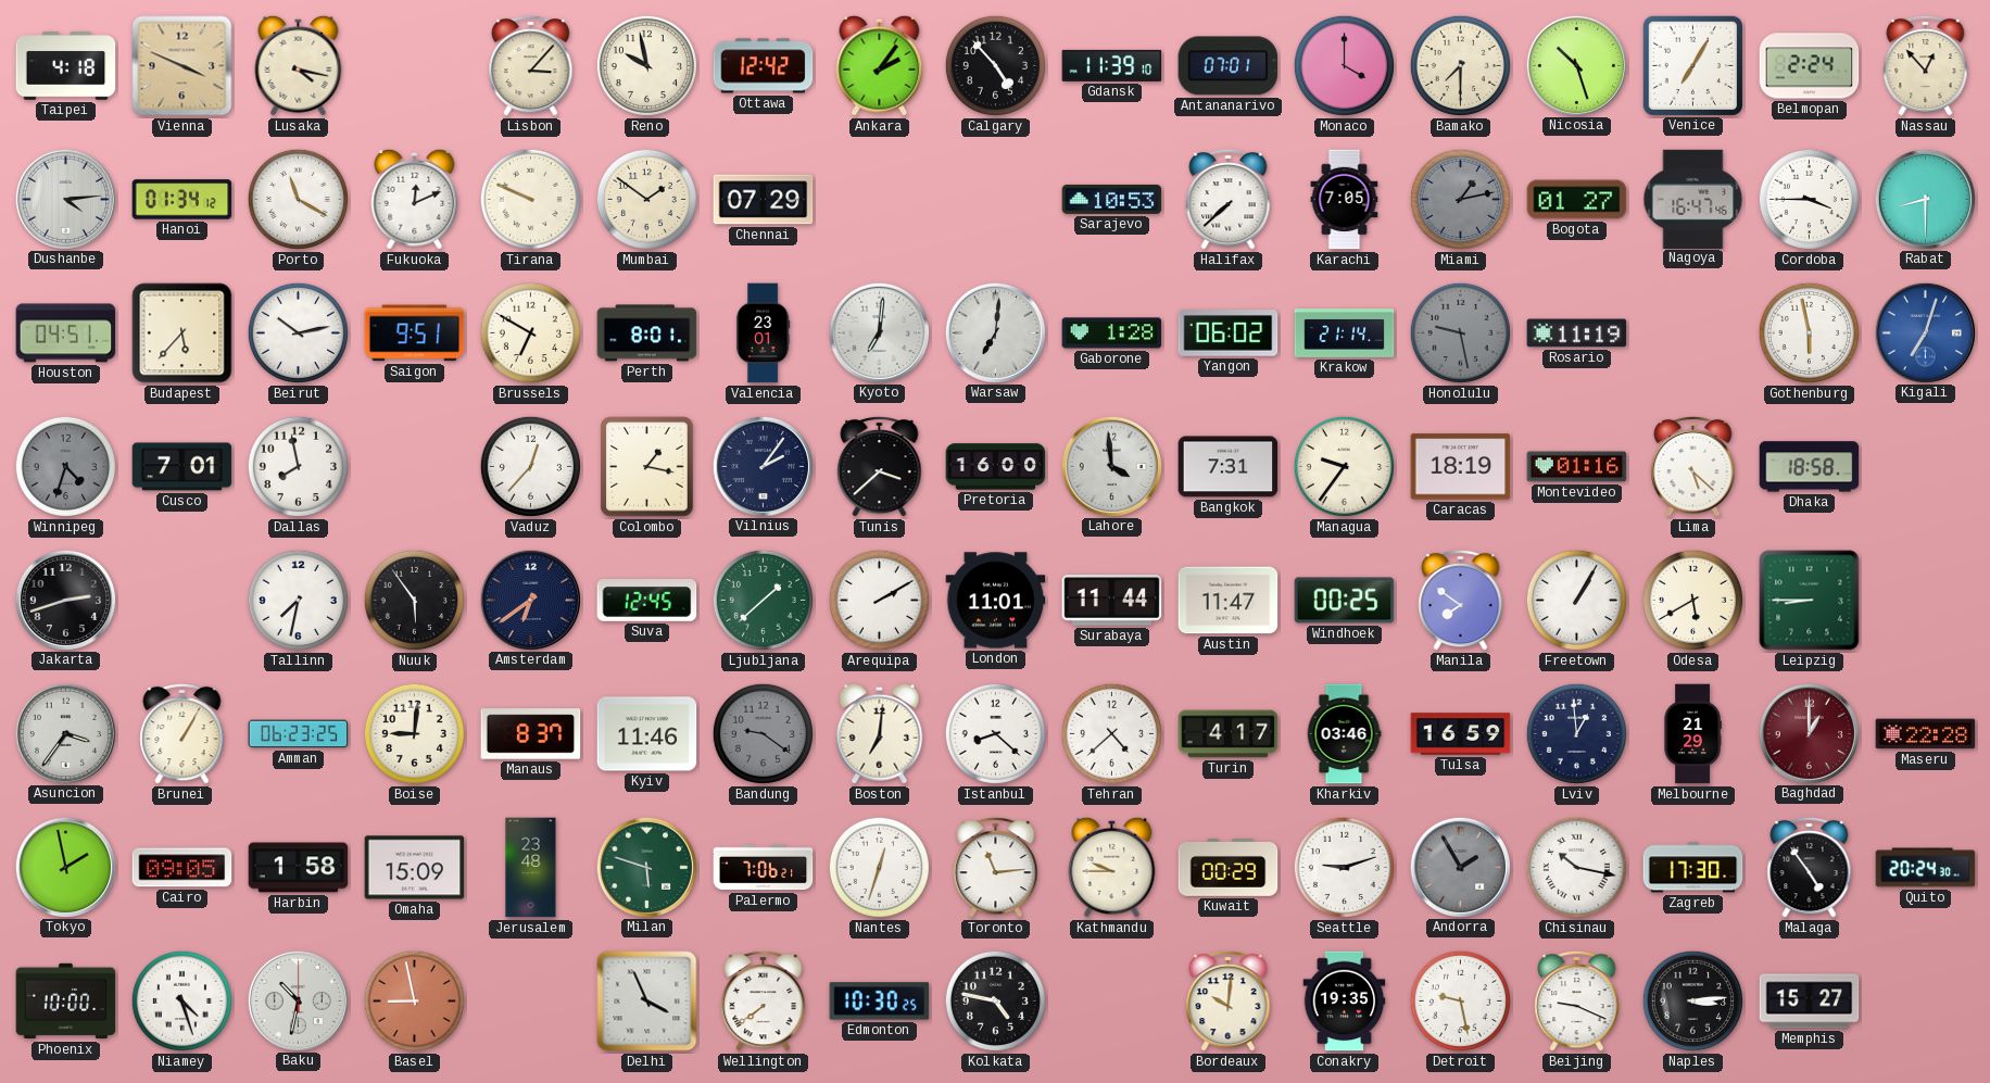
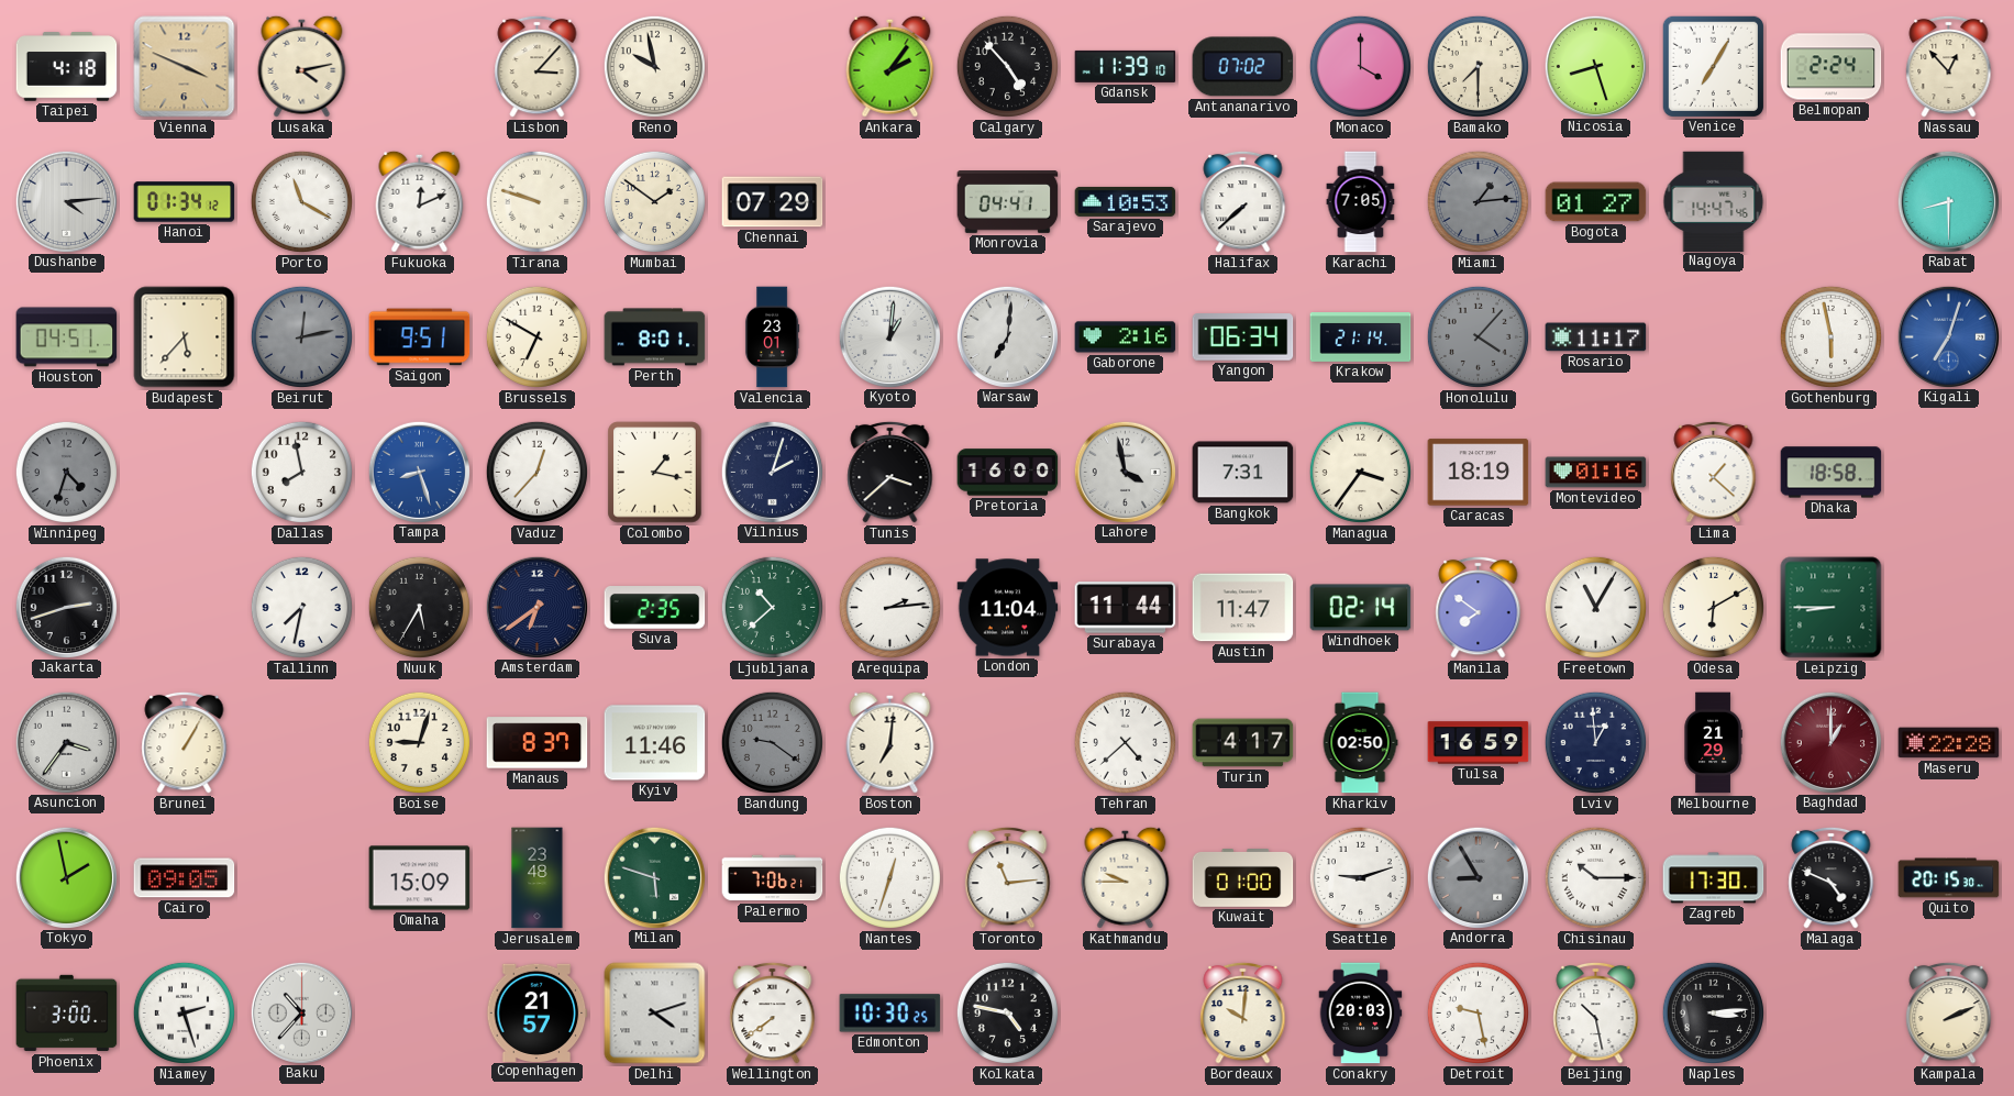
Lusaka: 4:17 -> 4:13 (302, 66)
Ottawa: 12:42 -> none (764, 66)
Antananarivo: 07:01 -> 07:02 (1243, 67)
Nicosia: 10:27 -> 8:27 (1595, 66)
Tirana: 9:49 -> 9:48 (536, 201)
Monrovia: none -> 04:41 (1008, 202)
Miami: 1:13 -> 1:14 (1478, 201)
Nagoya: 16:47 -> 14:47 (1714, 201)
Cordoba: 3:45 -> none (1809, 199)
Beirut: 10:13 -> 12:13 (301, 336)
Beirut dial: white -> grey (301, 336)
Kyoto: 7:01 -> 1:01 (889, 336)
Gaborone: 1:28 -> 2:16 (1126, 337)
Yangon: 06:02 -> 06:34 (1243, 337)
Honolulu: 9:28 -> 4:07 (1478, 336)
Rosario: 11:19 -> 11:17 (1596, 337)
Cusco: 7:01 -> none (182, 467)
Tampa: none -> 8:27 (419, 472)
Vilnius: 2:06 -> 2:03 (772, 472)
Lahore: 3:59 -> 3:58 (1125, 472)
Managua: 9:36 -> 3:36 (1360, 472)
Lima: 5:22 -> 1:22 (1714, 472)
Nuuk: 5:54 -> 5:35 (419, 607)
Suva: 12:45 -> 2:35 (655, 608)
Ljubljana: 1:38 -> 10:38 (772, 607)
Arequipa: 2:10 -> 2:14 (889, 607)
London: 11:01 -> 11:04 (1008, 608)
Windhoek: 00:25 -> 02:14 (1361, 608)
Freetown: 1:05 -> 11:05 (1595, 607)
Odesa: 5:40 -> 6:10 (1713, 607)
Amman: 06:23 -> none (299, 734)
Boise: 9:01 -> 9:03 (419, 742)
Istanbul: 8:22 -> none (995, 733)
Kharkiv: 03:46 -> 02:50 (1360, 743)
Harbin: 1:58 -> none (299, 868)
Kuwait: 00:29 -> 01:00 (1243, 878)
Andorra: 1:55 -> 8:55 (1478, 877)
Chisinau: 10:17 -> 10:15 (1595, 877)
Malaga: 4:54 -> 4:49 (1832, 877)
Quito: 20:24 -> 20:15 (1949, 878)
Phoenix: 10:00 -> 3:00 (67, 1014)
Niamey: 4:27 -> 2:27 (184, 1012)
Baku: 10:32 -> 10:37 (301, 1012)
Basel: 8:58 -> none (414, 1000)
Copenhagen: none -> 21:57 (538, 1012)
Delhi: 3:56 -> 4:12 (655, 1014)
Conakry: 19:35 -> 20:03 (1361, 1014)
Beijing: 9:19 -> 10:28 (1596, 1012)
Memphis: 15:27 -> none (1810, 1002)
Kampala: none -> 2:11 (1949, 1012)
